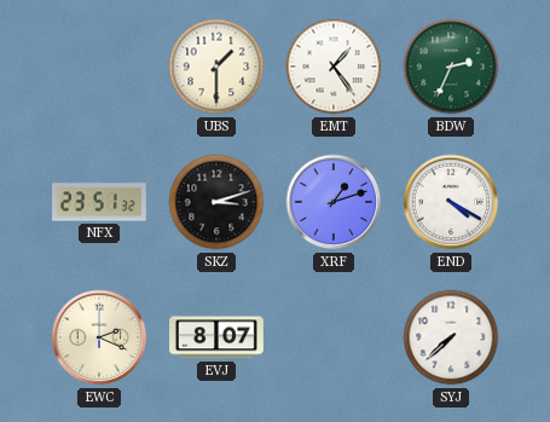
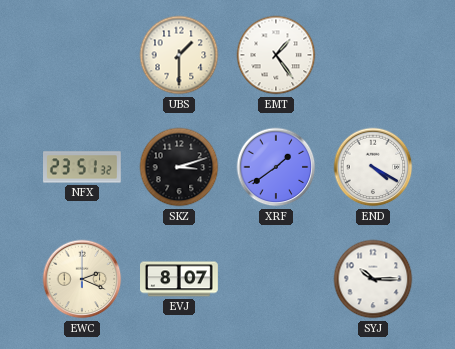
BDW: 2:34 -> none (451, 67)
XRF: 1:12 -> 1:39 (276, 167)
SYJ: 7:38 -> 10:15 (373, 279)
